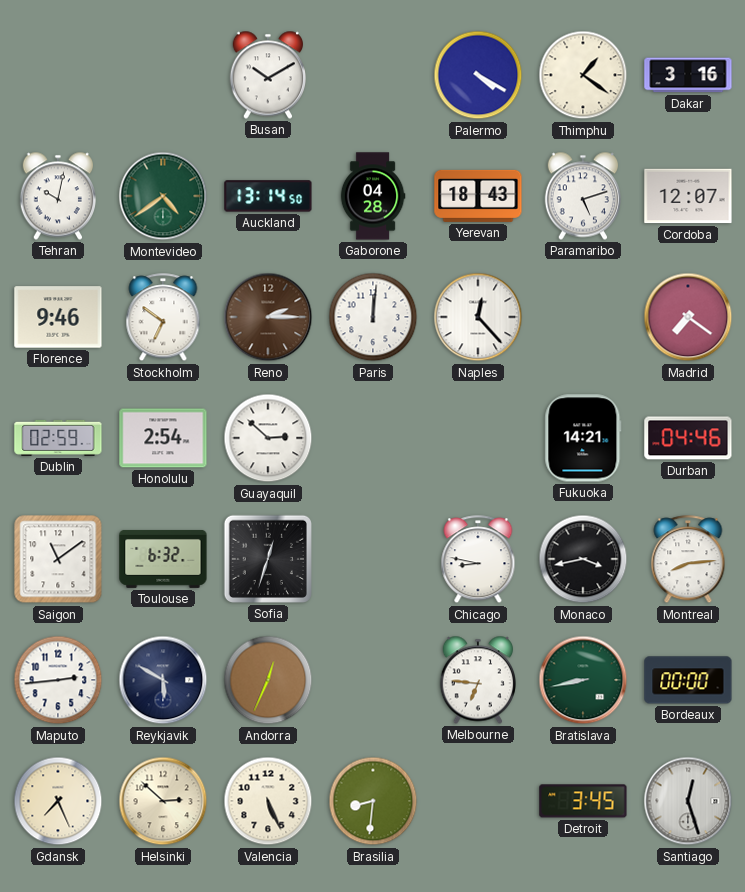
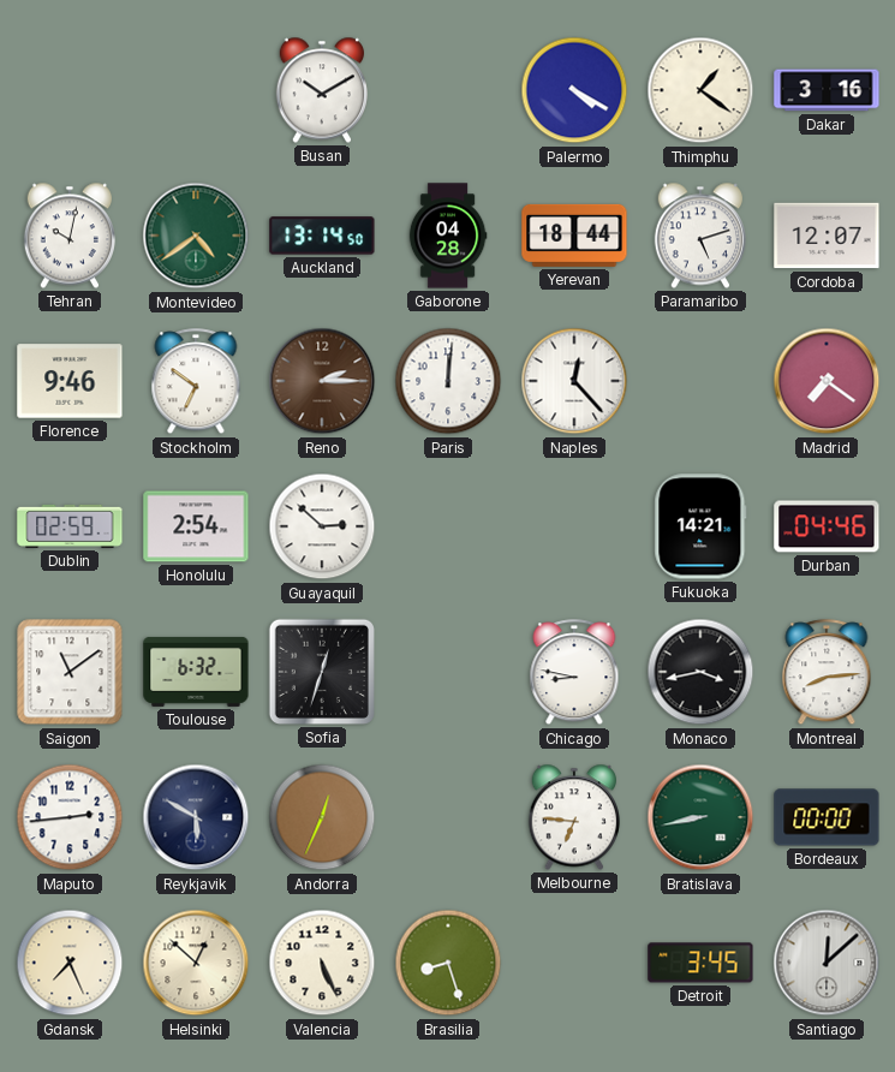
Yerevan: 18:43 -> 18:44 (574, 236)
Helsinki: 2:52 -> 12:52 (196, 963)
Brasilia: 8:31 -> 8:27 (448, 963)
Santiago: 12:27 -> 12:08 (827, 963)
